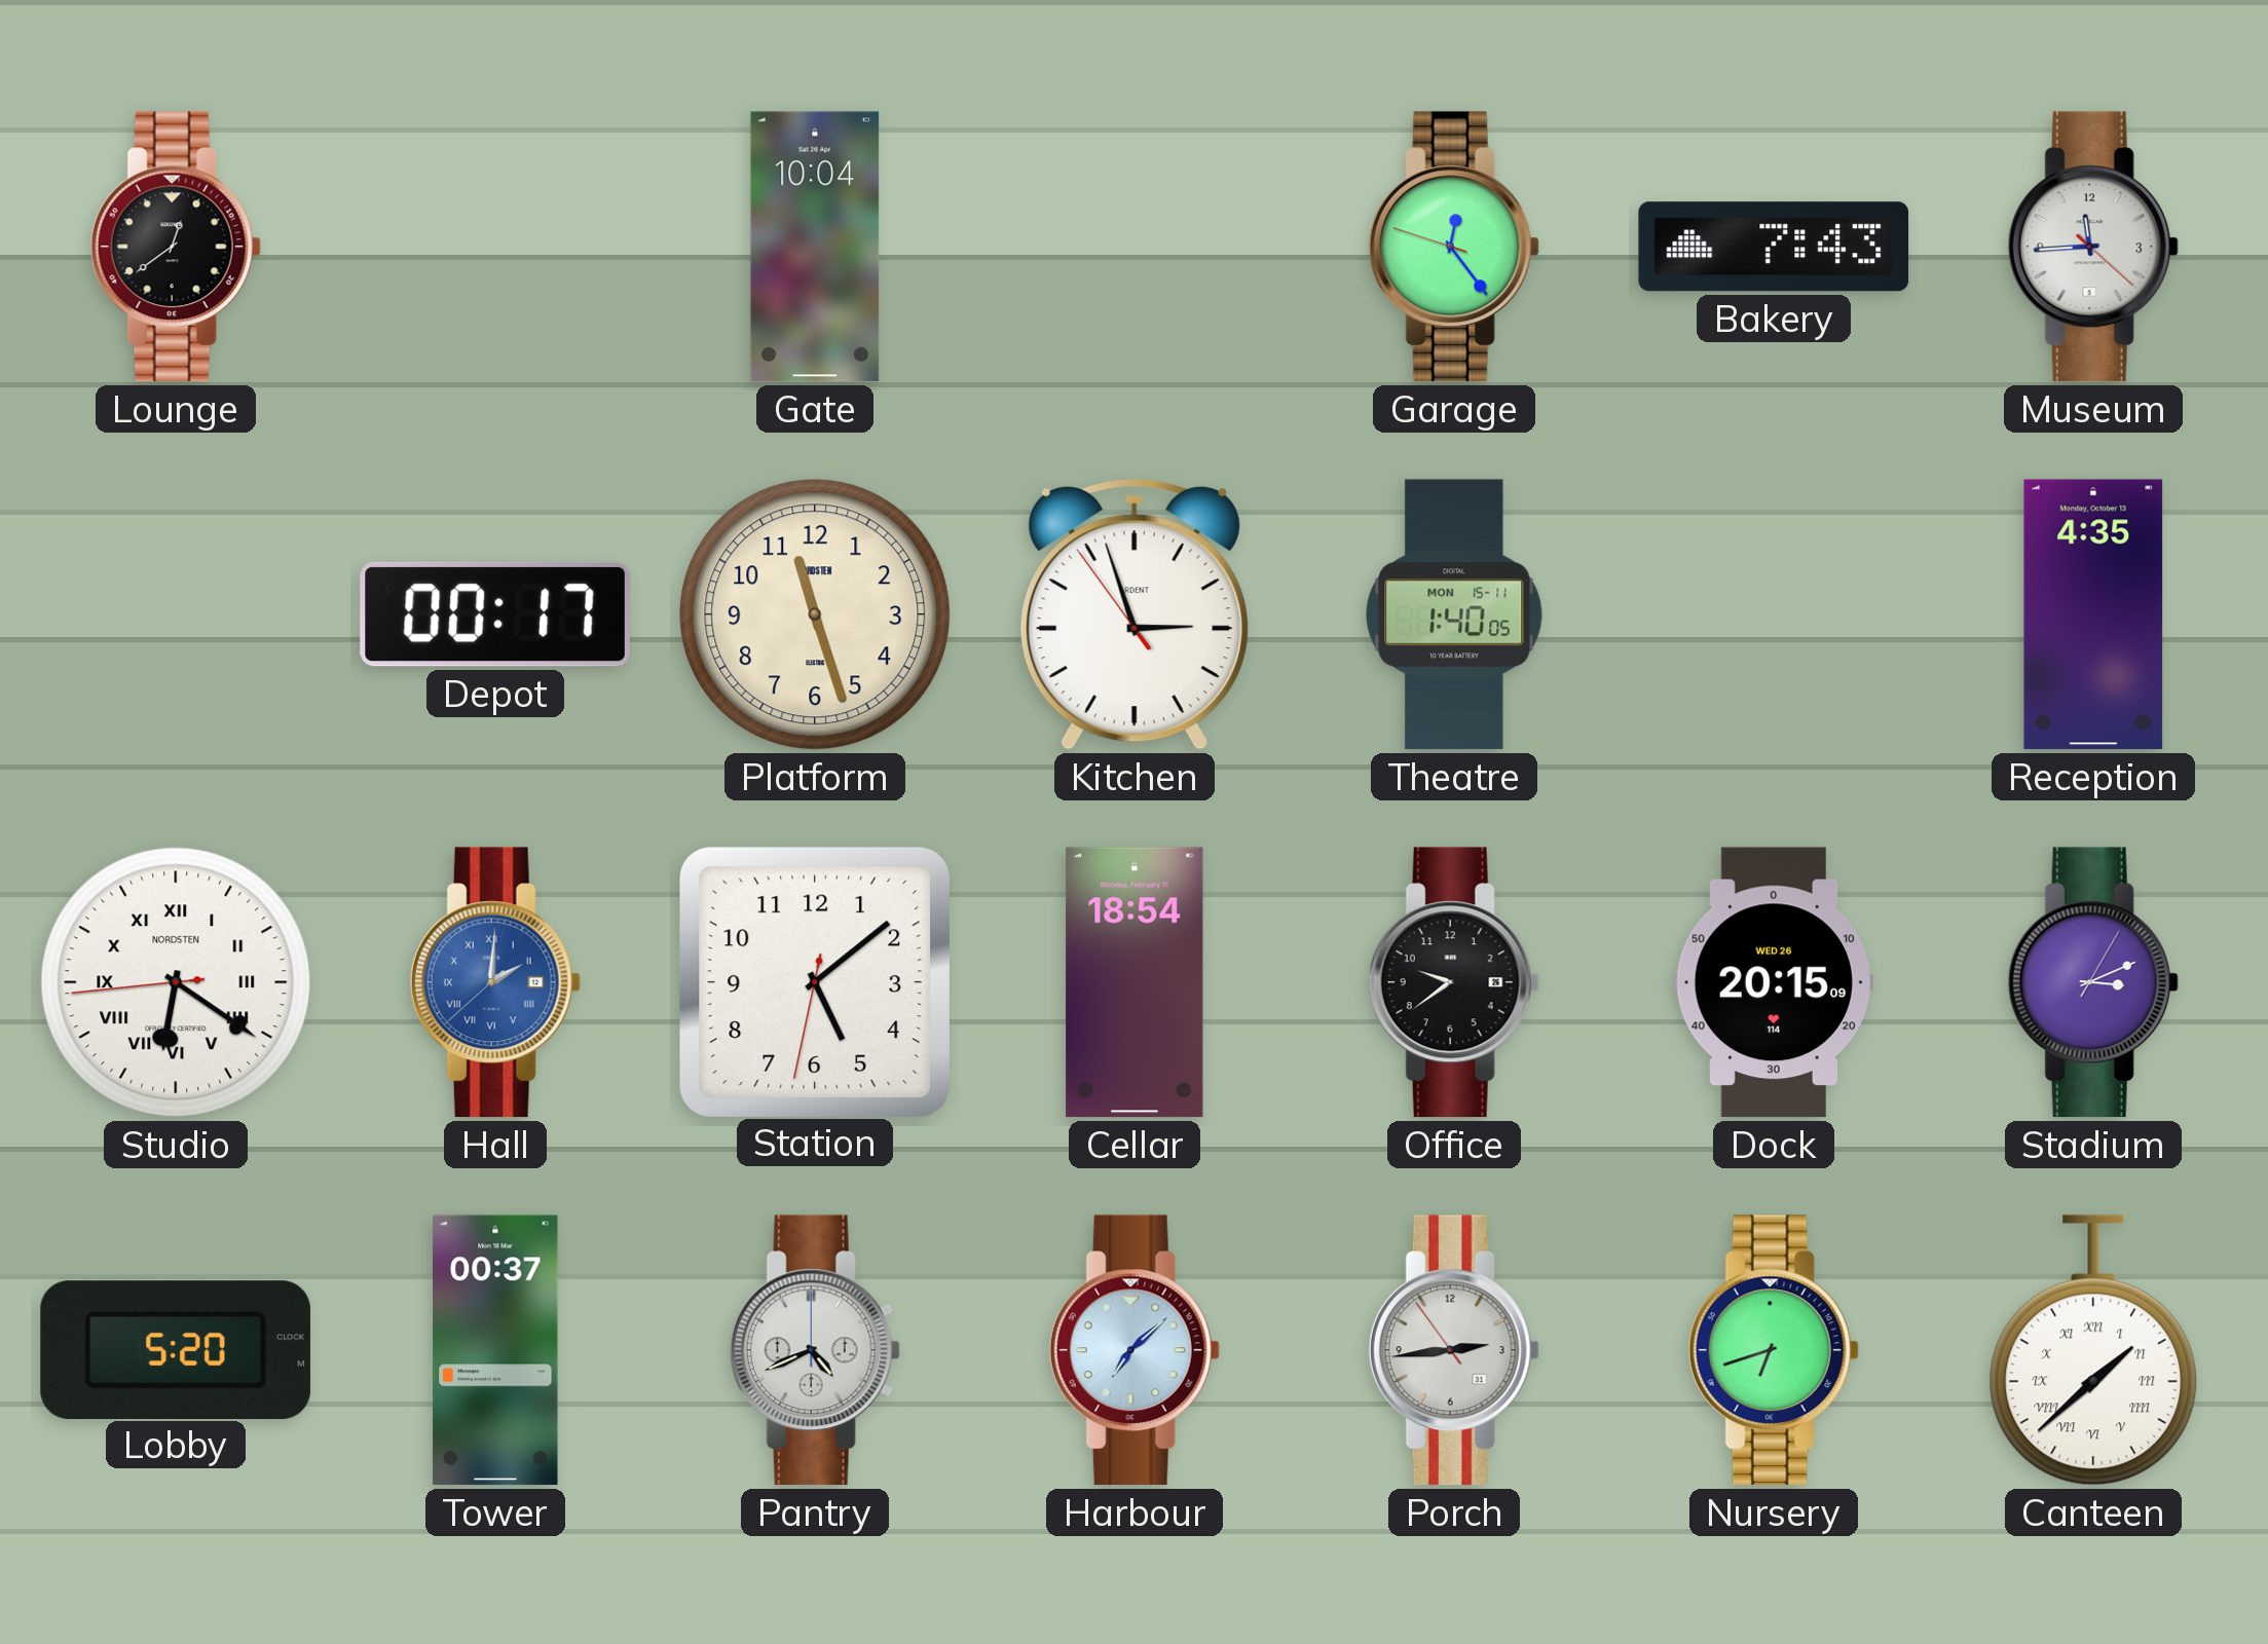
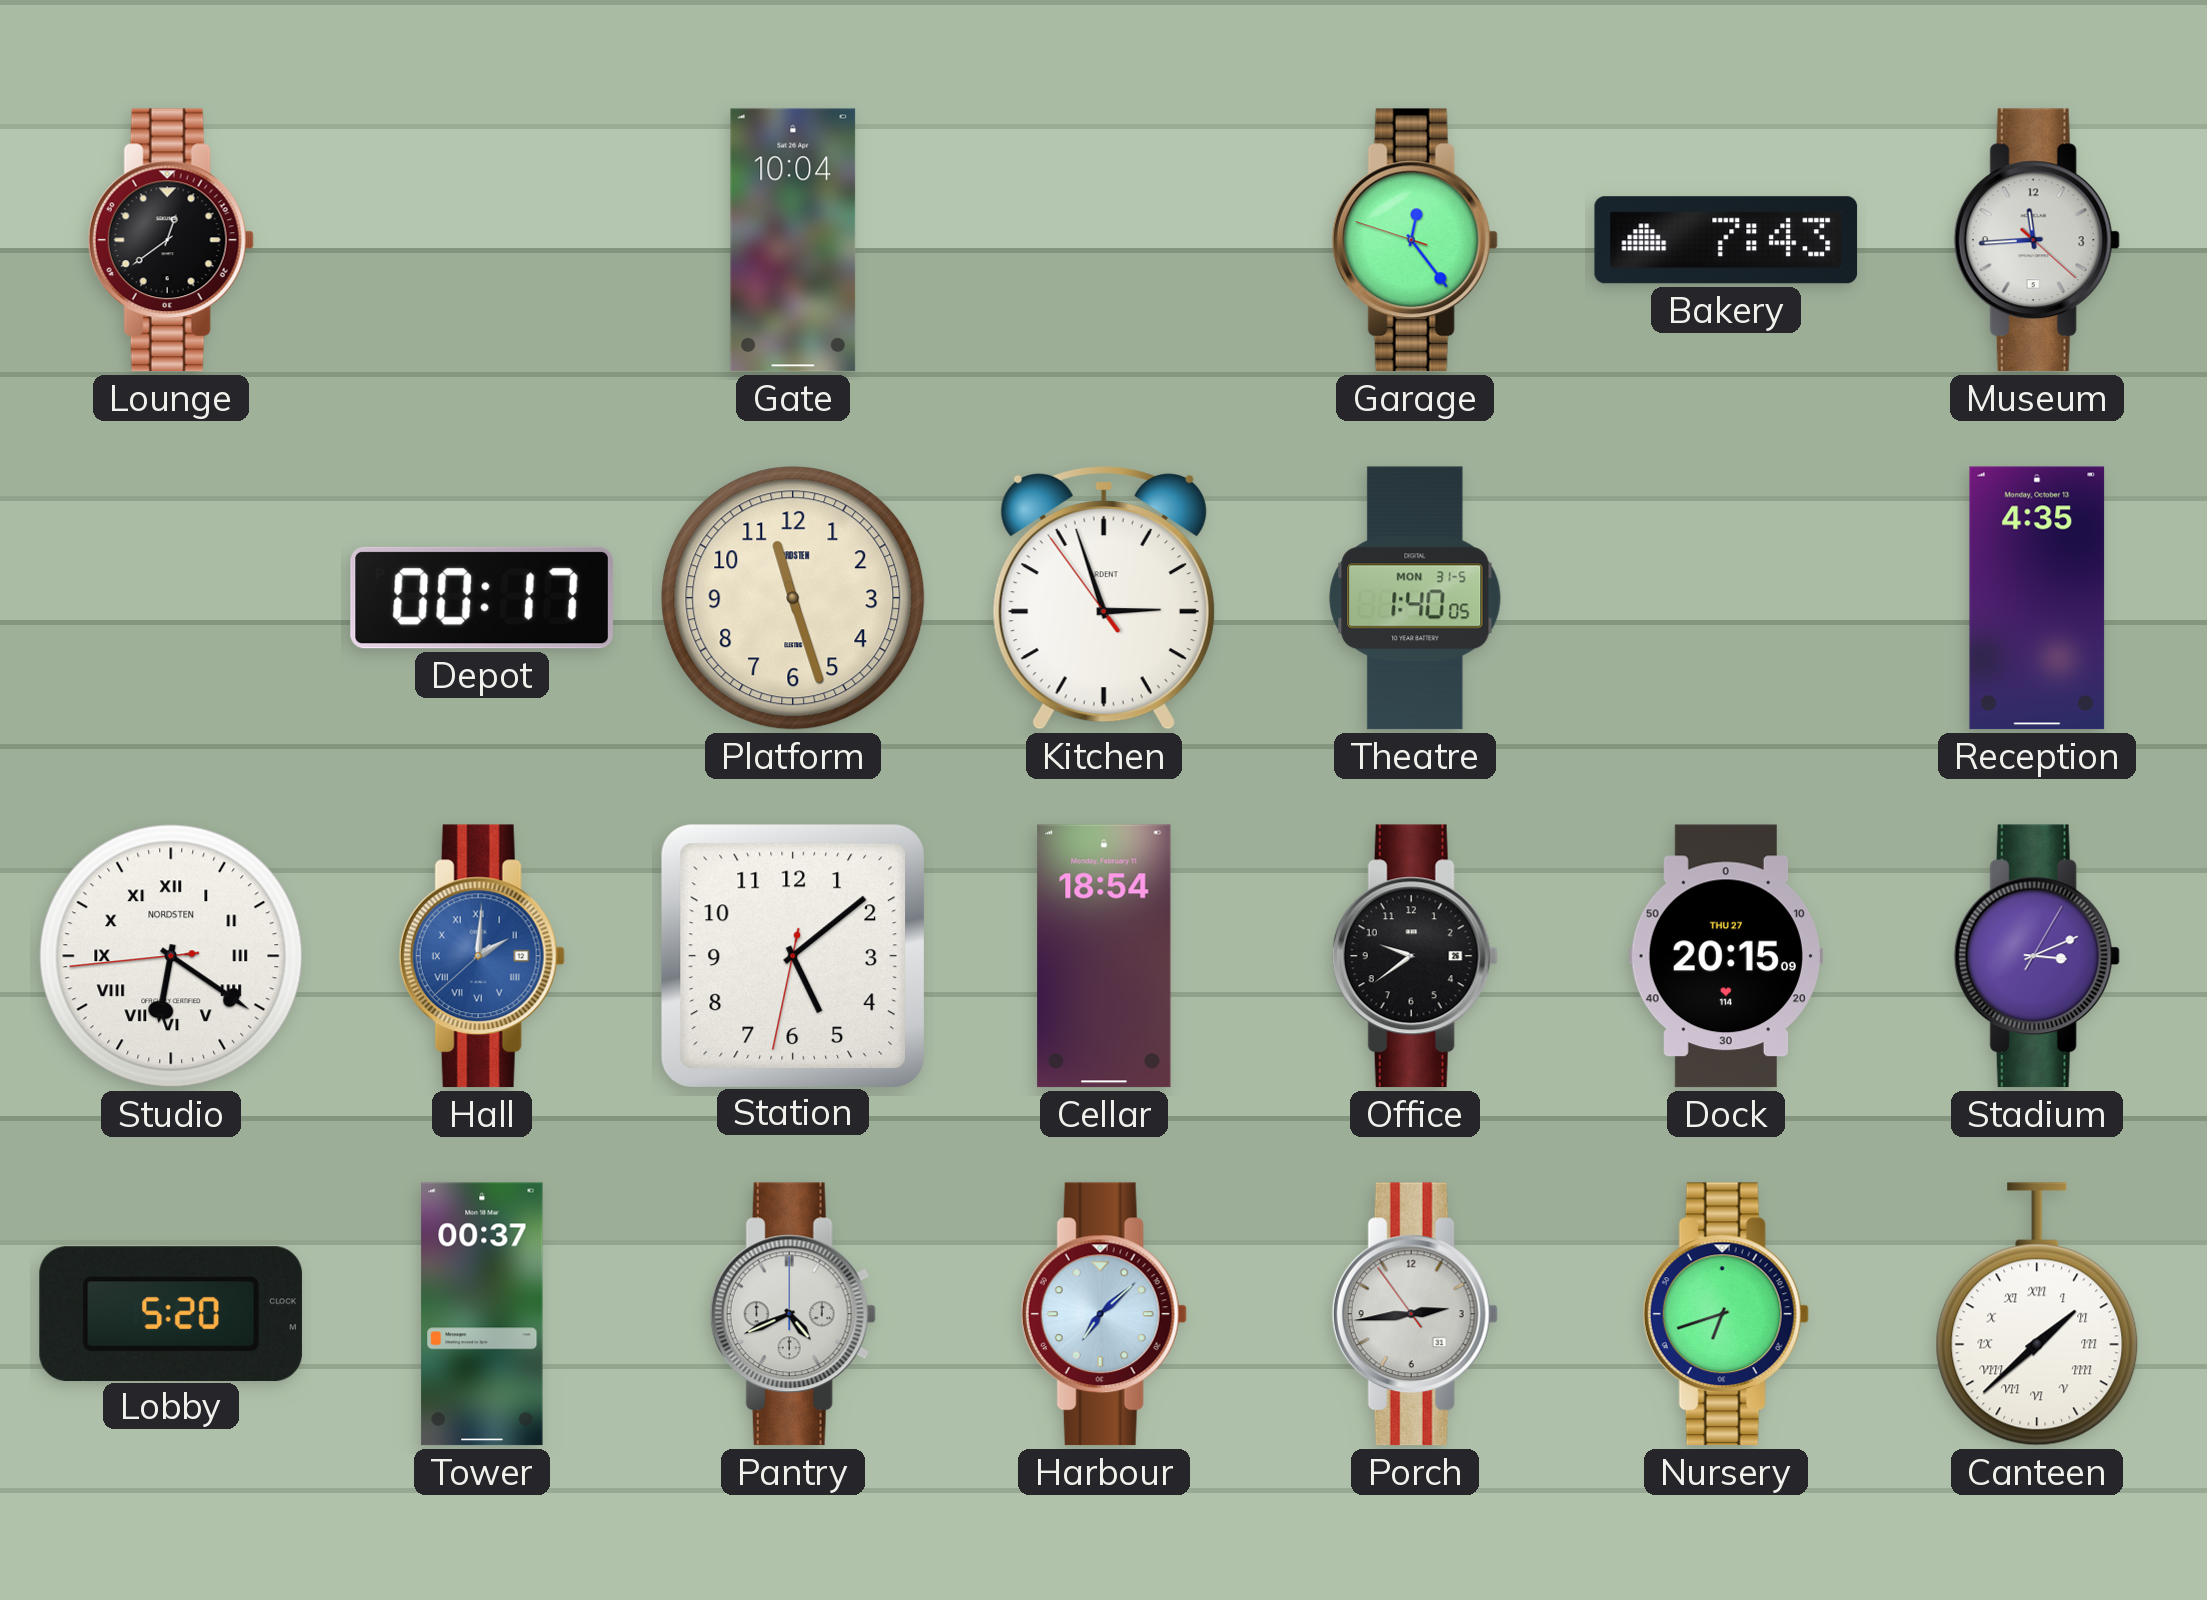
Theatre date: MON 15-11 -> MON 31-5 (1415, 598)
Dock date: WED 26 -> THU 27 (1726, 956)
